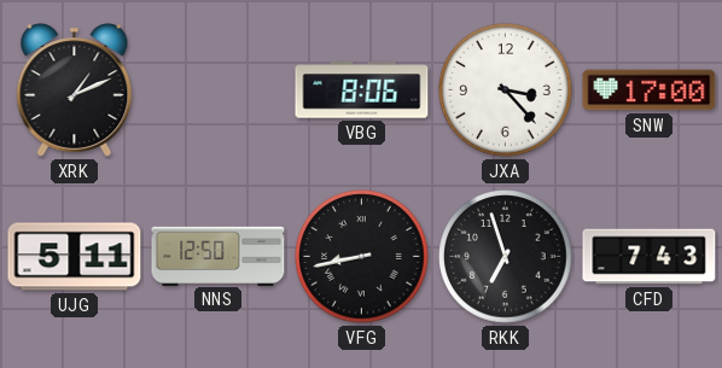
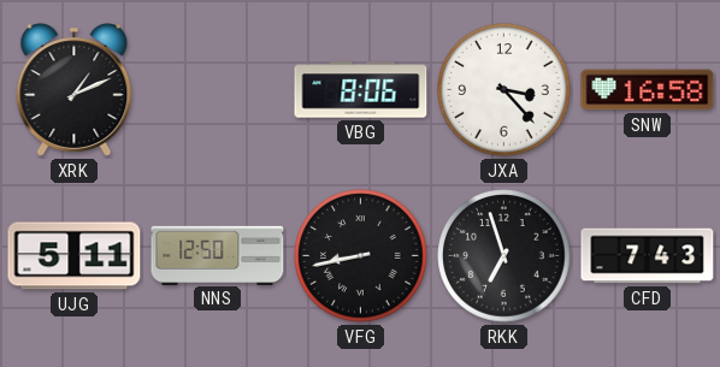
SNW: 17:00 -> 16:58 (648, 90)
